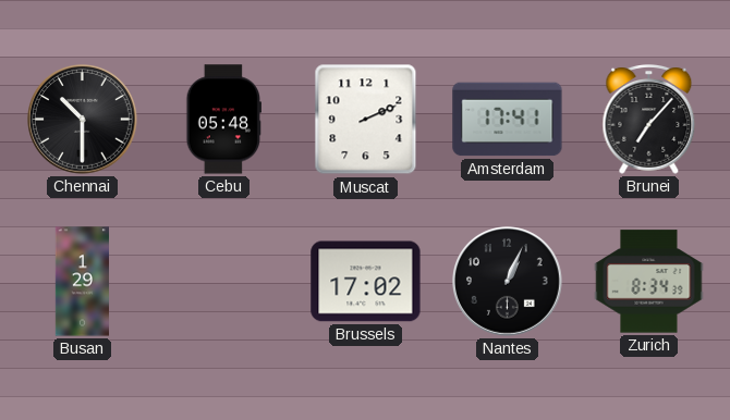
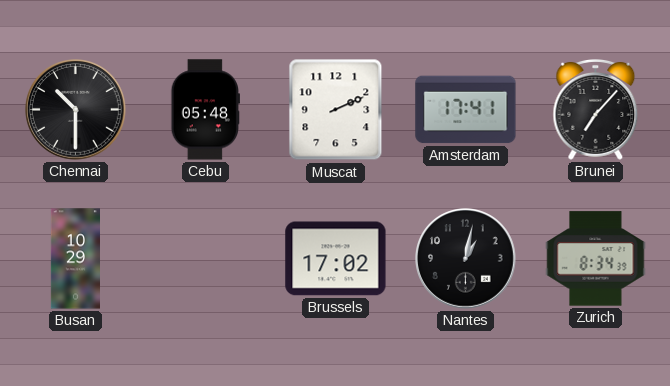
Busan: 1:29 -> 10:29 (75, 259)
Nantes: 1:04 -> 1:02 (466, 259)
